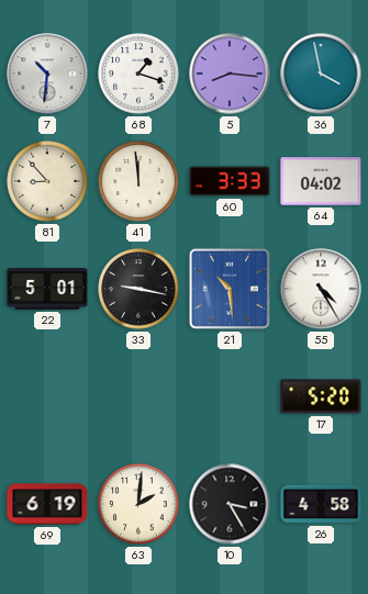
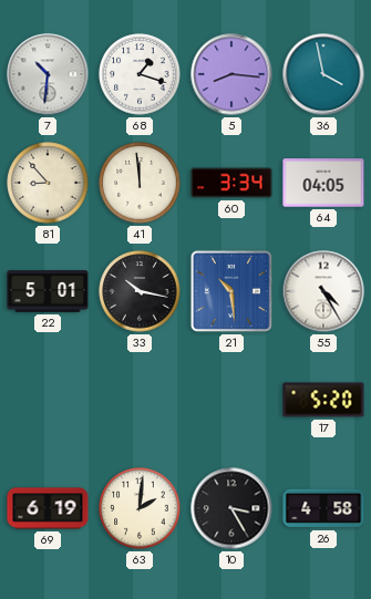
60: 3:33 -> 3:34 (231, 183)
64: 04:02 -> 04:05 (323, 183)
33: 9:17 -> 10:17 (140, 291)
